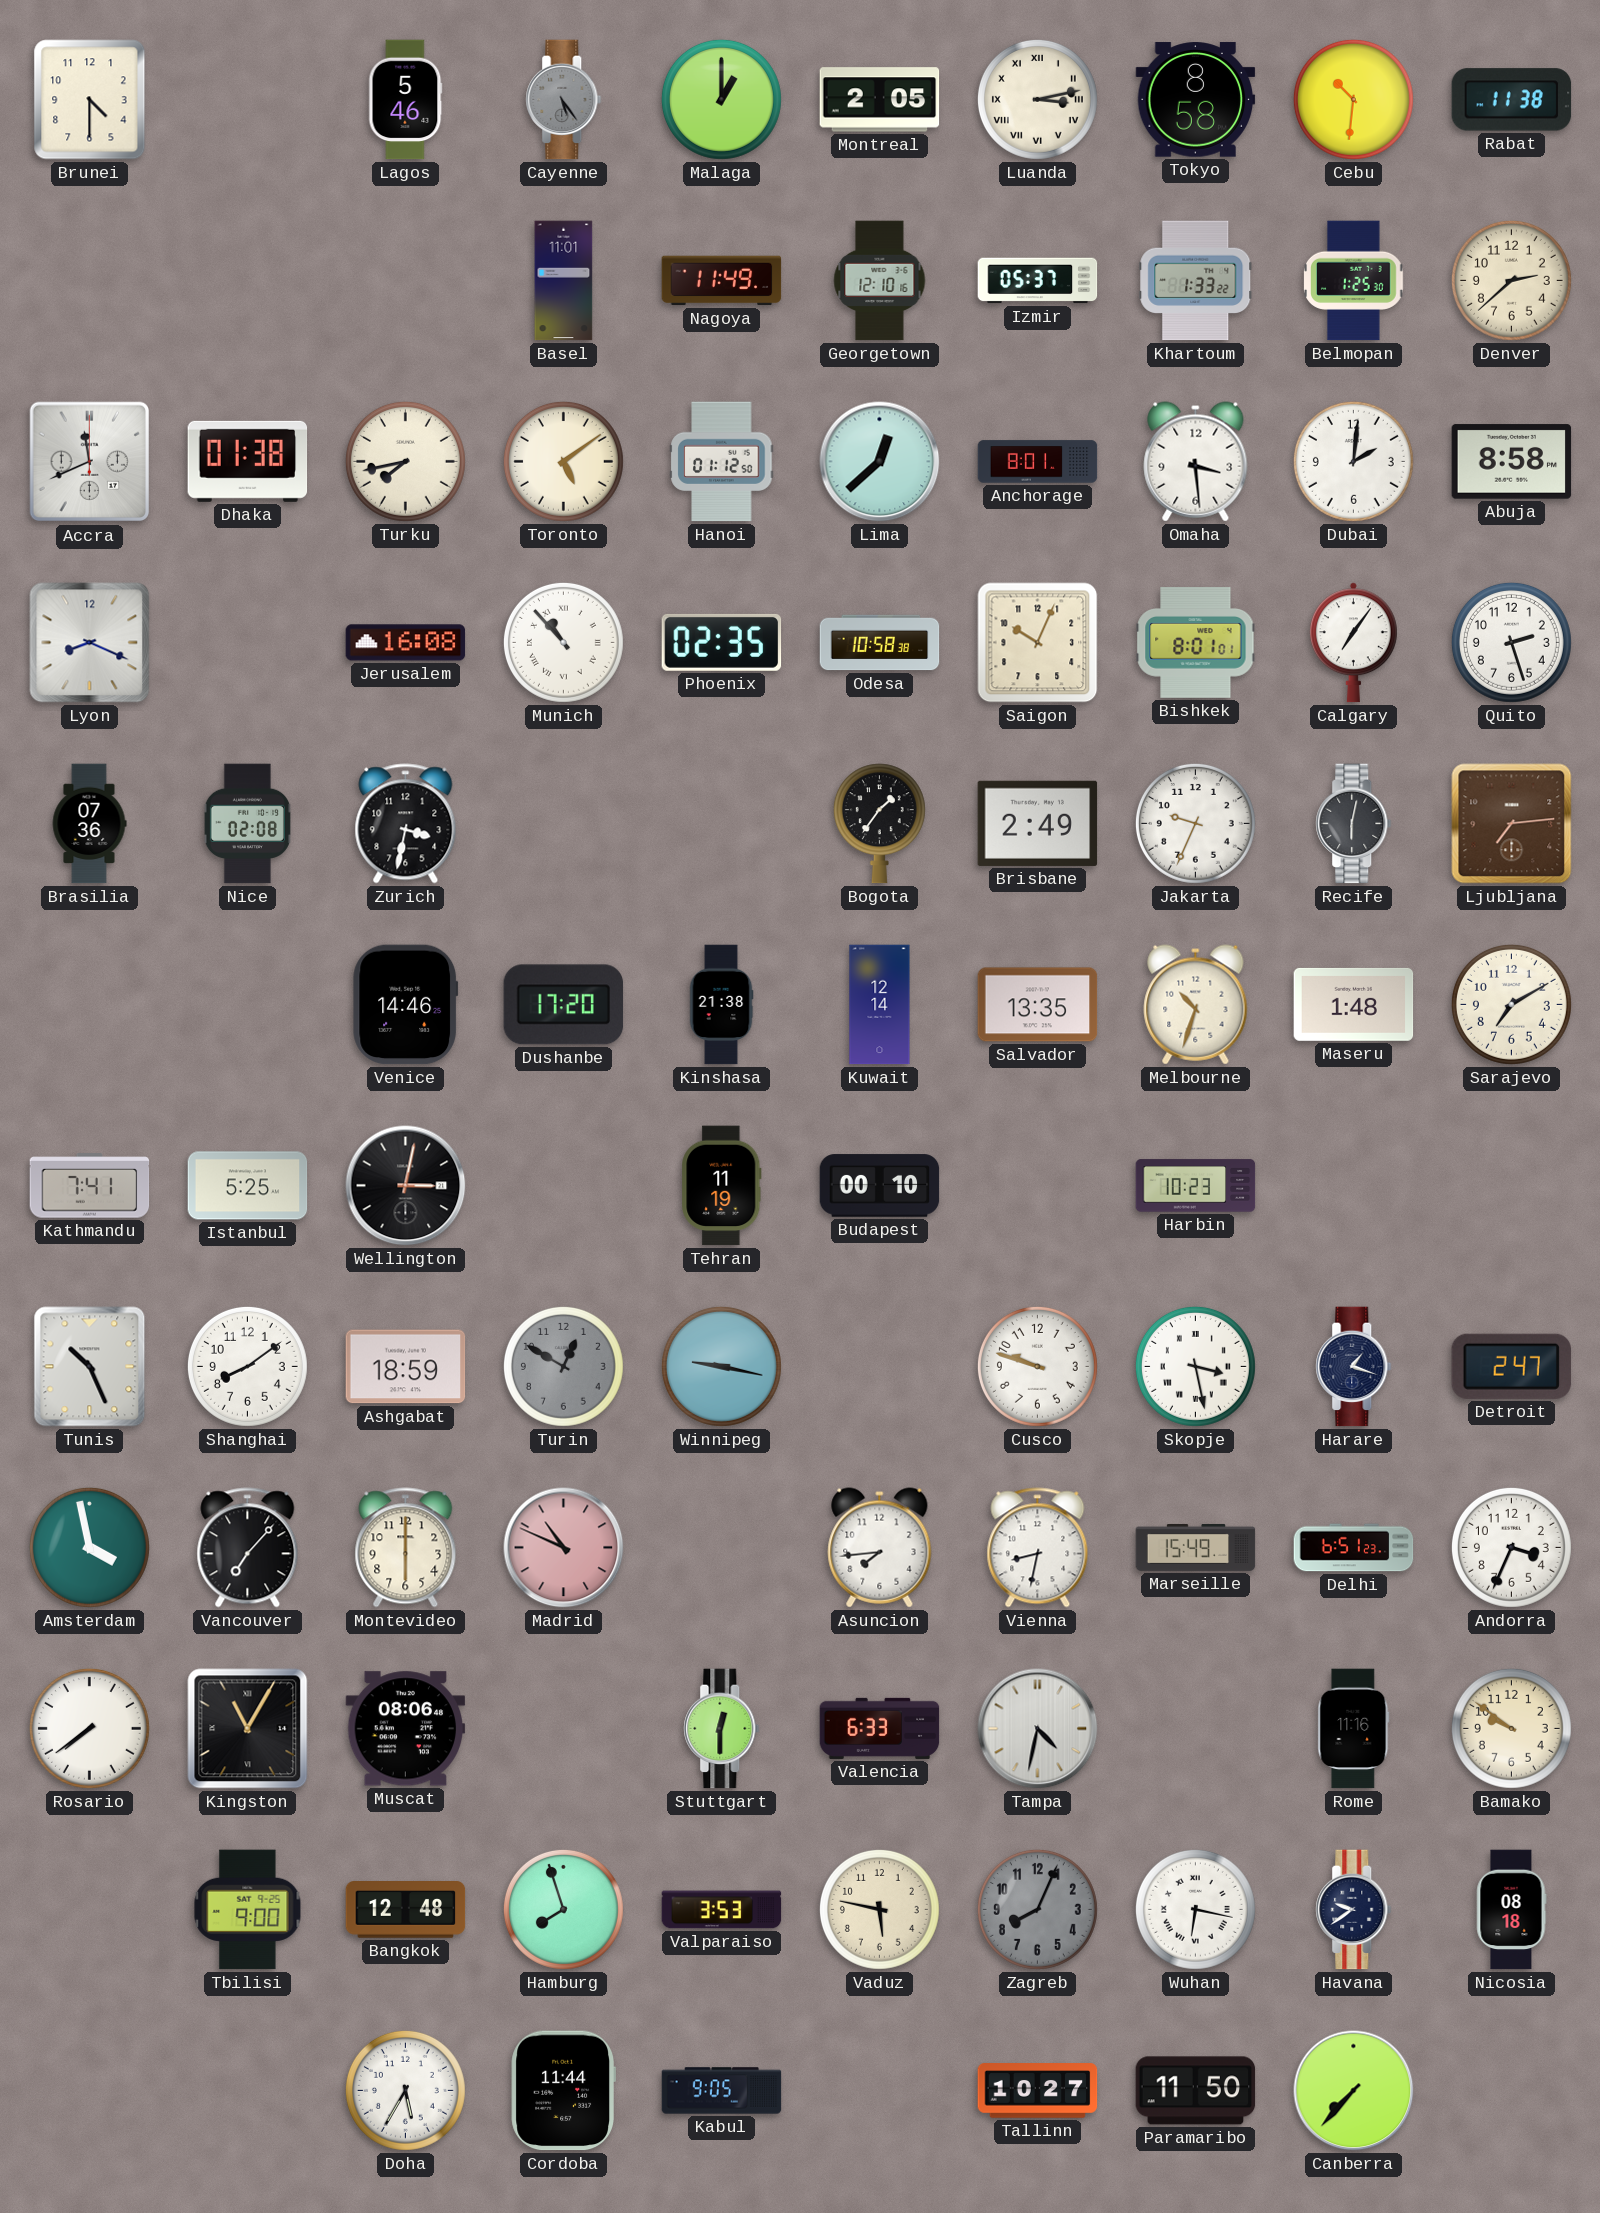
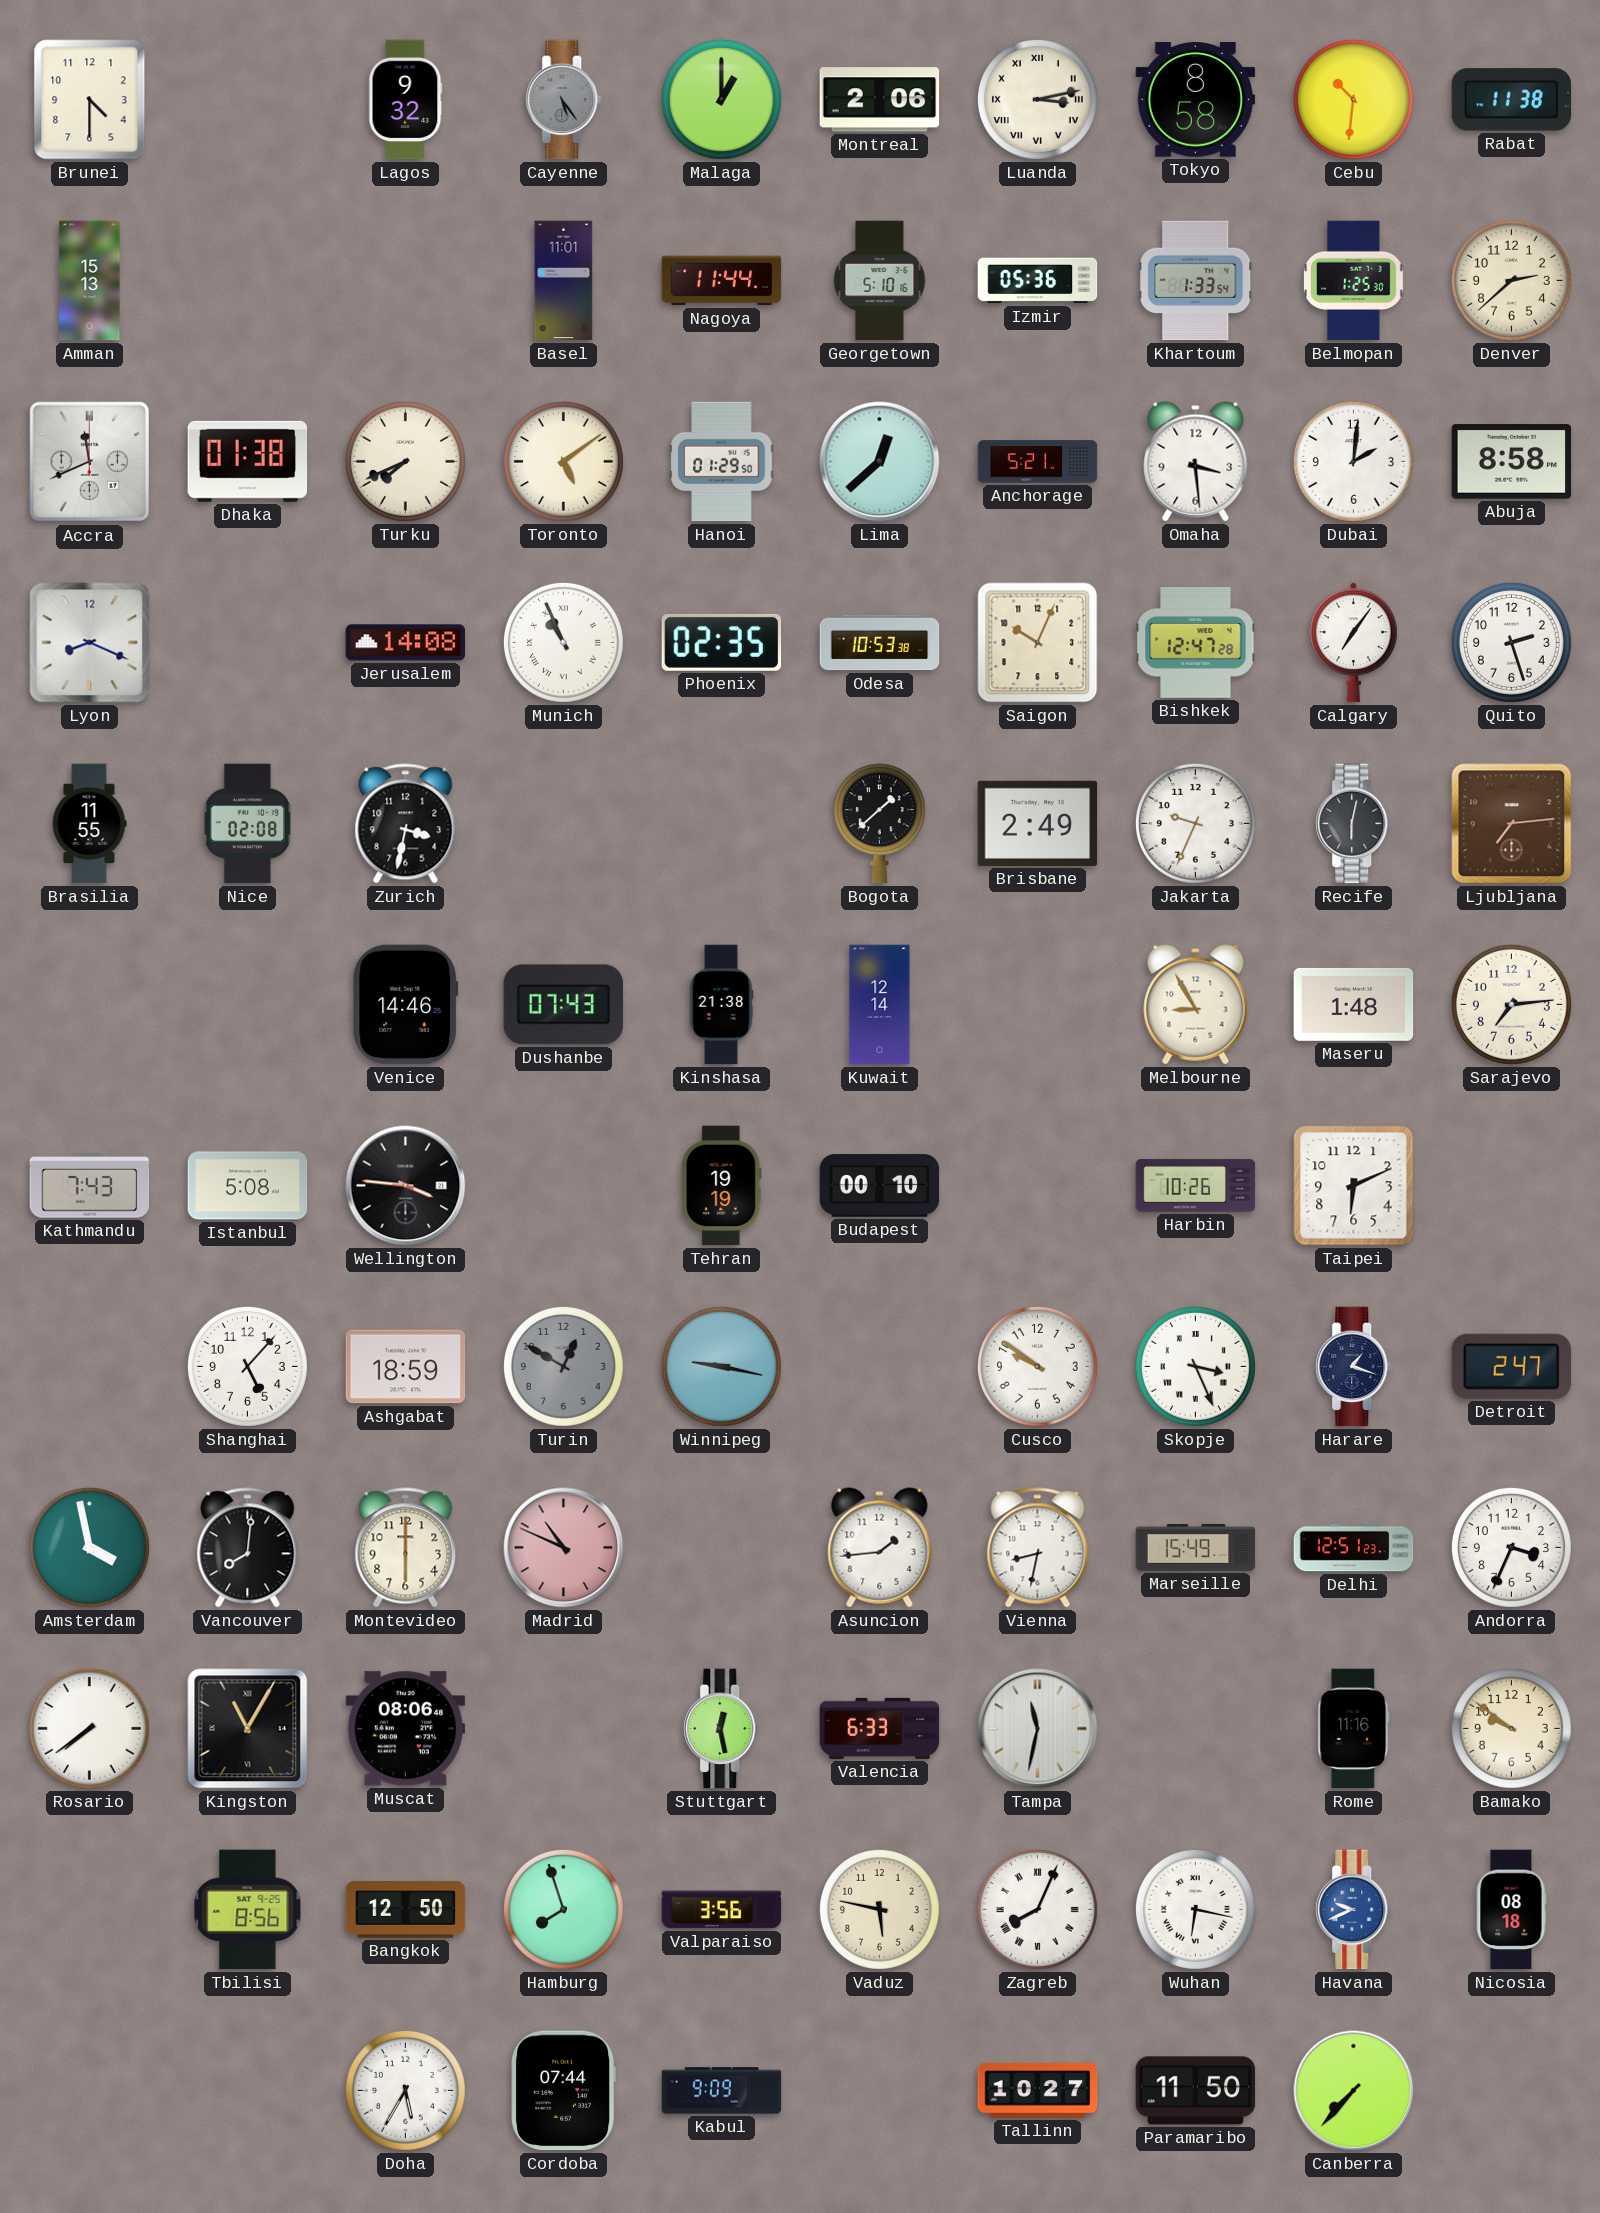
Lagos: 5:46 -> 9:32 (406, 100)
Montreal: 2:05 -> 2:06 (880, 100)
Amman: none -> 15:13 (90, 281)
Nagoya: 11:49 -> 11:44 (722, 281)
Georgetown: 12:10 -> 5:10 (880, 281)
Izmir: 05:37 -> 05:36 (1038, 281)
Khartoum: 1:33:22 -> 1:33:54 (1196, 281)
Turku: 7:43 -> 7:41 (405, 461)
Hanoi: 01:12 -> 01:29 (722, 462)
Anchorage: 8:01 -> 5:21 (1038, 462)
Jerusalem: 16:08 -> 14:08 (406, 643)
Munich: 10:53 -> 10:56 (563, 642)
Odesa: 10:58 -> 10:53 (880, 643)
Bishkek: 8:01 -> 12:47 (1196, 643)
Brasilia: 07:36 -> 11:55 (89, 824)
Bogota: 1:36 -> 1:38 (879, 824)
Dushanbe: 17:20 -> 07:43 (564, 1005)
Salvador: 13:35 -> none (1038, 1005)
Melbourne: 10:33 -> 8:55 (1196, 1005)
Sarajevo: 7:10 -> 7:14 (1511, 1004)
Kathmandu: 7:41 -> 7:43 (90, 1186)
Istanbul: 5:25 -> 5:08 (248, 1186)
Wellington: 3:02 -> 3:46 (406, 1186)
Tehran: 11:19 -> 19:19 (722, 1186)
Harbin: 10:23 -> 10:26 (1196, 1186)
Taipei: none -> 6:11 (1354, 1186)
Tunis: 10:26 -> none (90, 1367)
Shanghai: 8:09 -> 5:07 (247, 1366)
Cusco: 9:48 -> 9:51 (1037, 1366)
Skopje: 3:28 -> 3:26 (1195, 1366)
Vancouver: 7:07 -> 8:01 (248, 1548)
Asuncion: 7:44 -> 1:44 (880, 1548)
Delhi: 6:51 -> 12:51 (1354, 1548)
Stuttgart: 12:30 -> 12:28 (722, 1729)
Tampa: 4:32 -> 11:32 (1038, 1729)
Tbilisi: 9:00 -> 8:56 (248, 1910)
Bangkok: 12:48 -> 12:50 (406, 1910)
Valparaiso: 3:53 -> 3:56 (722, 1910)
Zagreb dial: grey -> white (1037, 1909)
Zagreb numerals: Arabic -> Roman (1037, 1909)
Havana: 9:39 -> 9:41 (1354, 1910)
Havana dial: navy -> blue (1354, 1910)
Cordoba: 11:44 -> 07:44 (563, 2091)
Kabul: 9:05 -> 9:09 (722, 2091)
